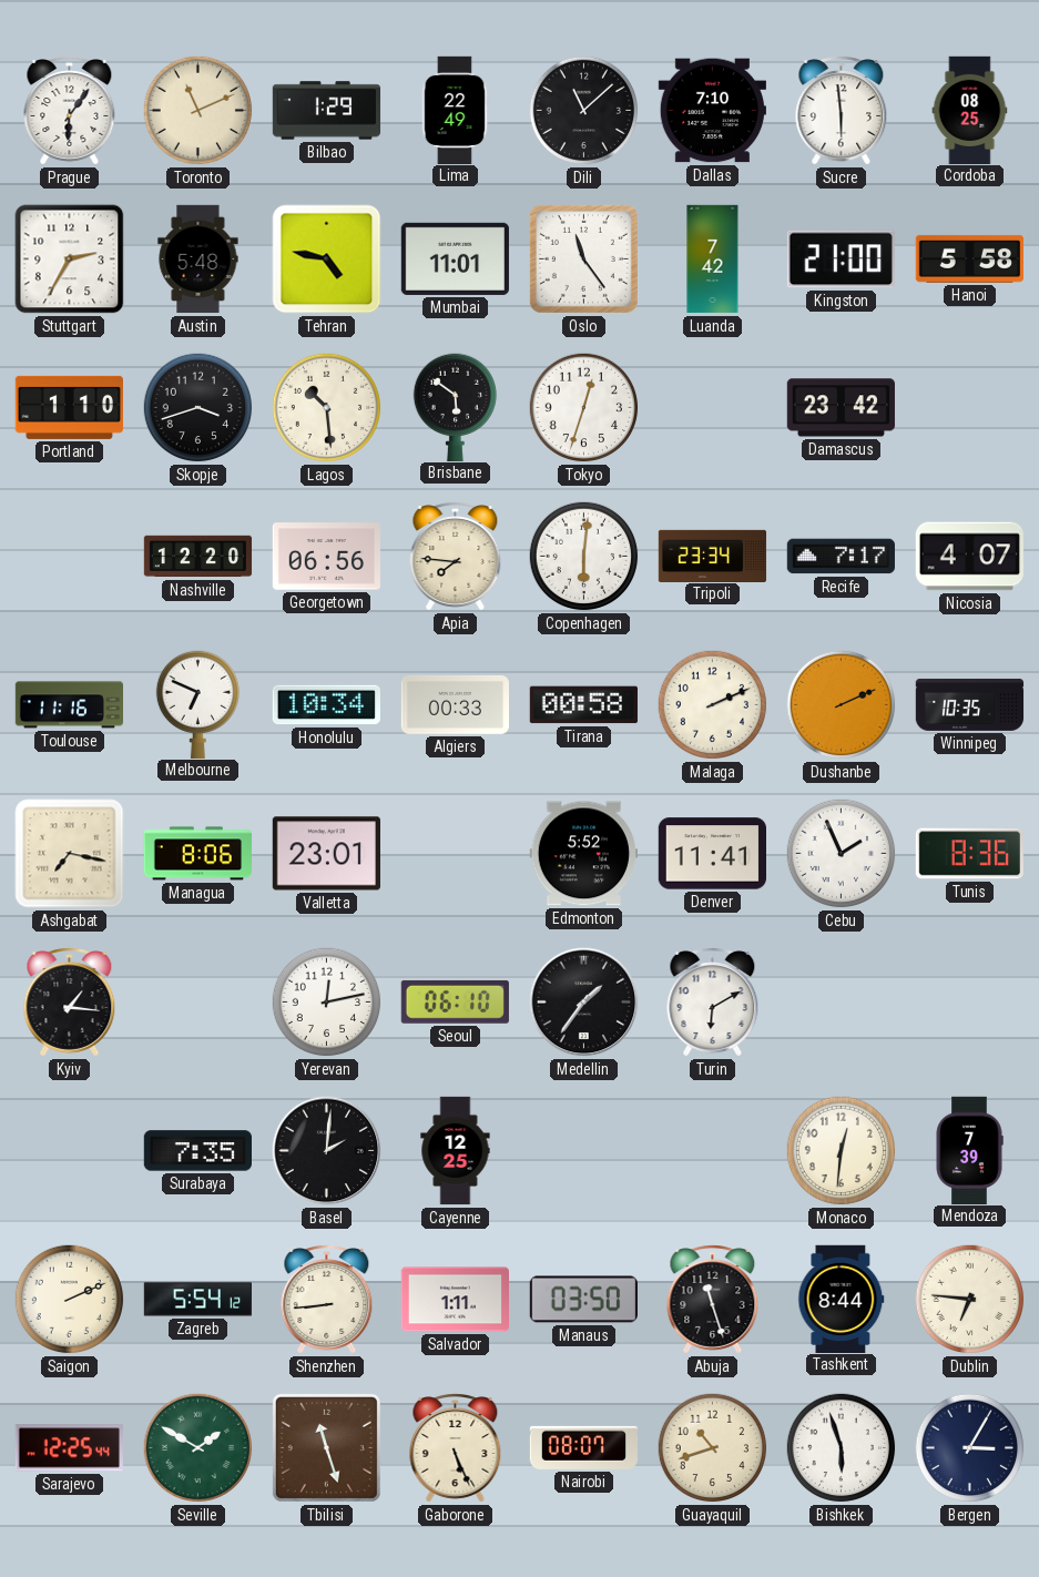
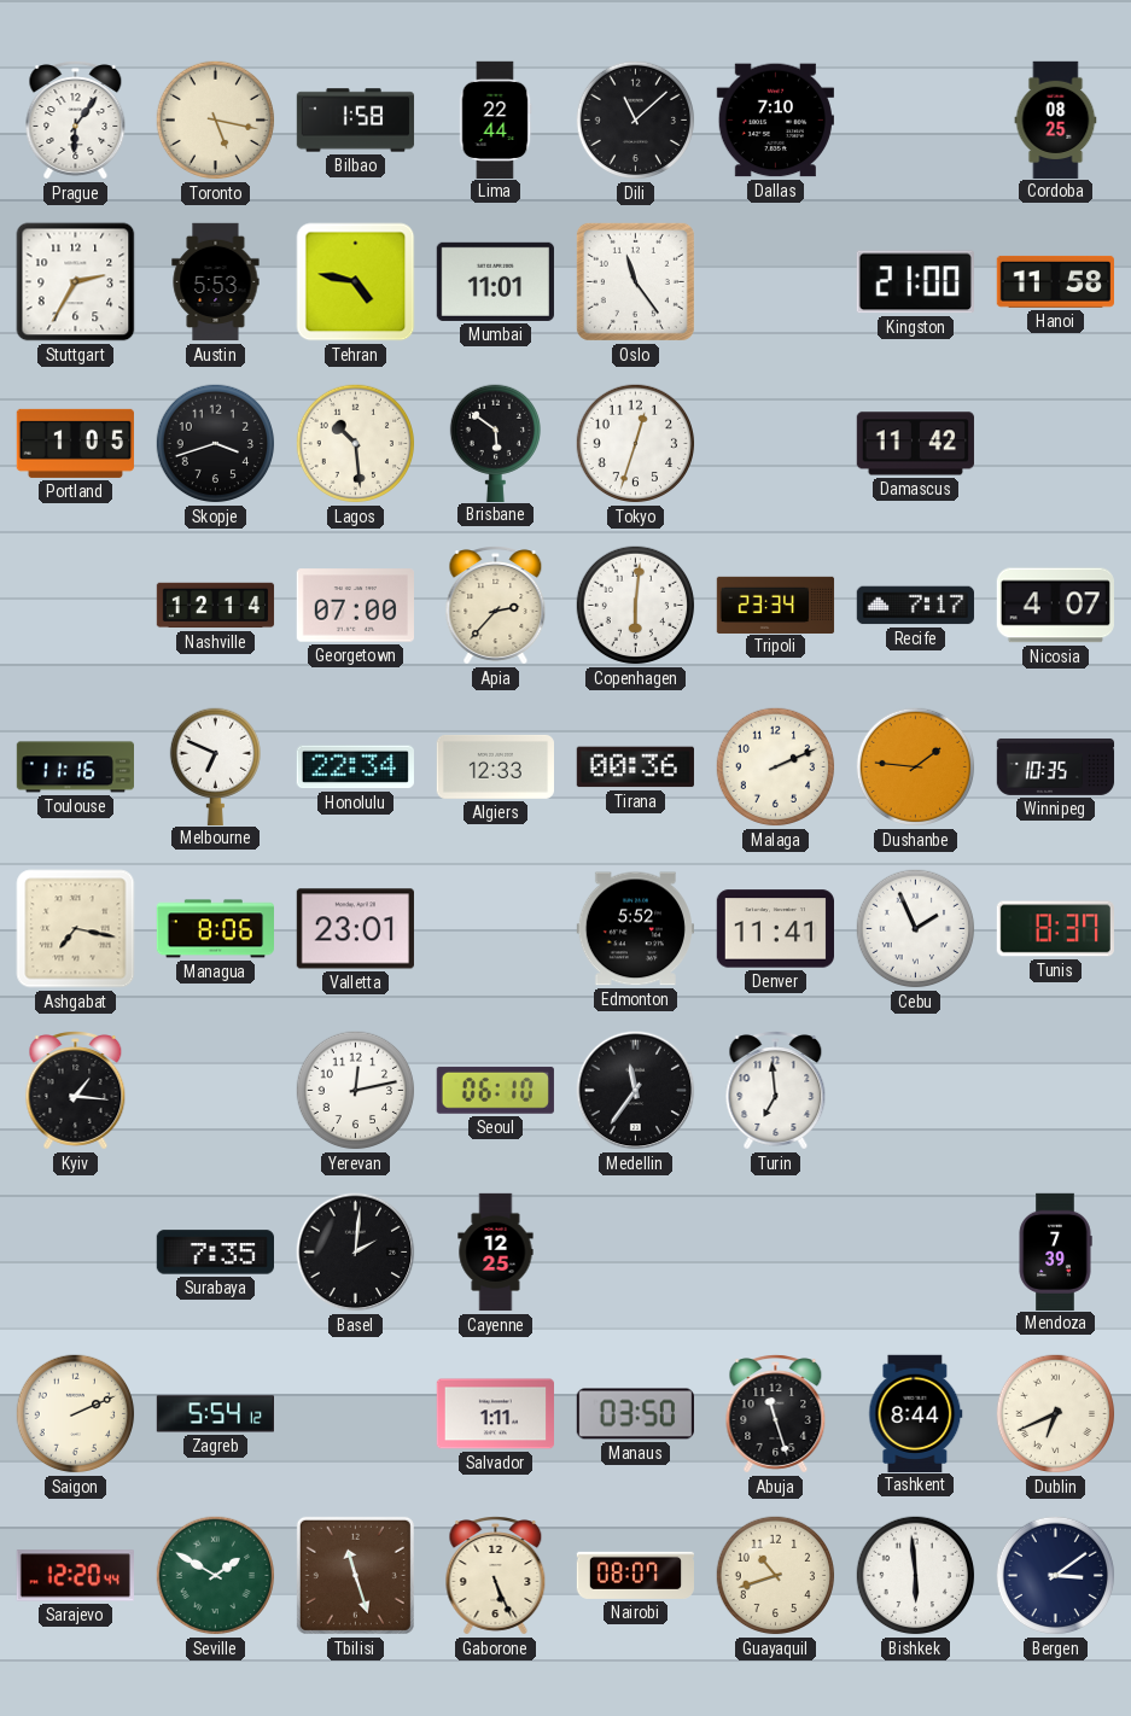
Toronto: 11:11 -> 5:17 (216, 121)
Bilbao: 1:29 -> 1:58 (356, 121)
Lima: 22:49 -> 22:44 (495, 119)
Sucre: 5:59 -> none (842, 111)
Austin: 5:48 -> 5:53 (216, 282)
Luanda: 7:42 -> none (713, 260)
Hanoi: 5:58 -> 11:58 (1055, 281)
Portland: 1:10 -> 1:05 (75, 443)
Damascus: 23:42 -> 11:42 (915, 444)
Nashville: 12:20 -> 12:14 (216, 606)
Georgetown: 06:56 -> 07:00 (355, 606)
Apia: 7:46 -> 2:37 (496, 606)
Honolulu: 10:34 -> 22:34 (355, 767)
Algiers: 00:33 -> 12:33 (495, 766)
Tirana: 00:58 -> 00:36 (635, 767)
Dushanbe: 2:11 -> 1:46 (916, 767)
Tunis: 8:36 -> 8:37 (1055, 929)
Medellin: 1:36 -> 11:36 (636, 1091)
Turin: 6:10 -> 6:59 (776, 1091)
Monaco: 12:31 -> none (842, 1151)
Shenzhen: 8:44 -> none (327, 1300)
Dublin: 6:46 -> 6:41 (1056, 1414)
Sarajevo: 12:25 -> 12:20 (75, 1576)
Bishkek: 5:57 -> 5:59 (916, 1576)
Bergen: 3:05 -> 3:09 (1056, 1576)
